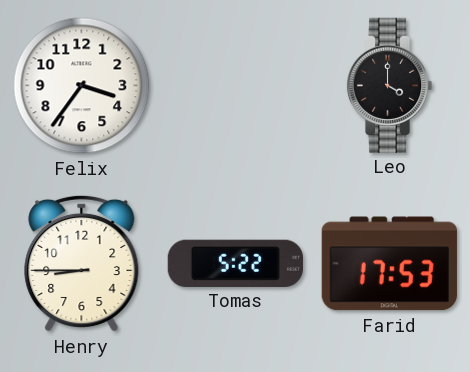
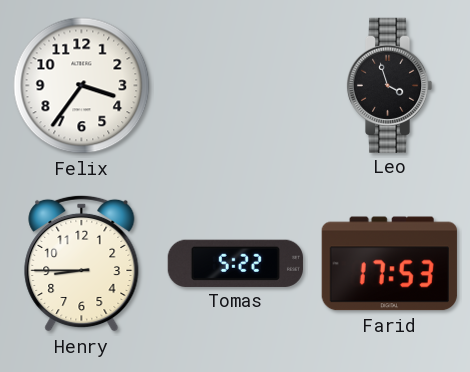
Leo: 4:00 -> 3:57 (389, 85)
